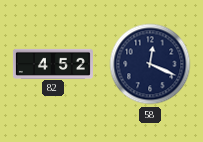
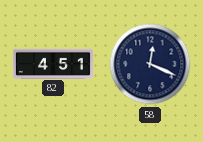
82: 4:52 -> 4:51 (53, 63)
